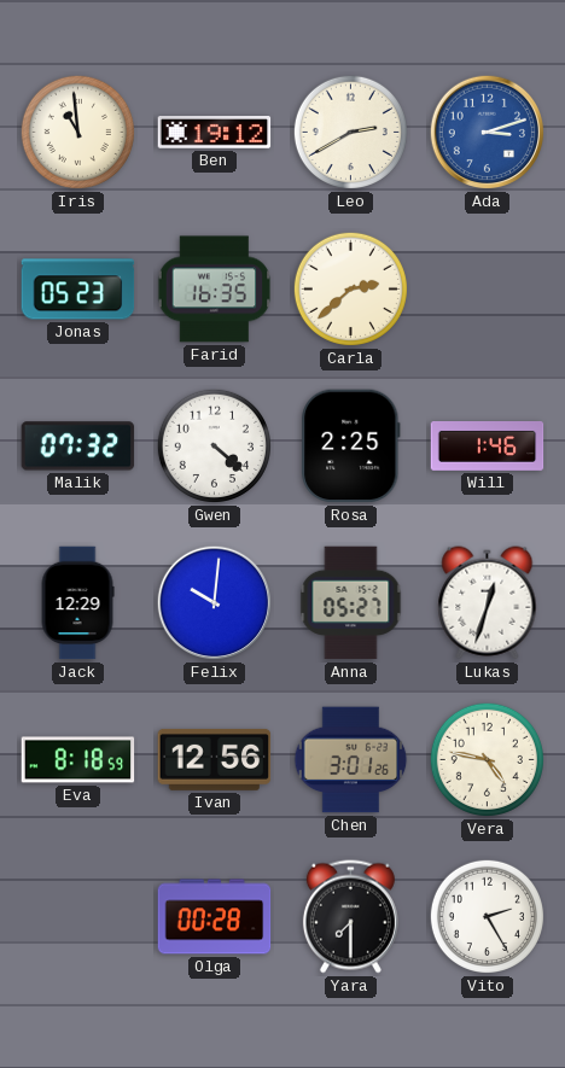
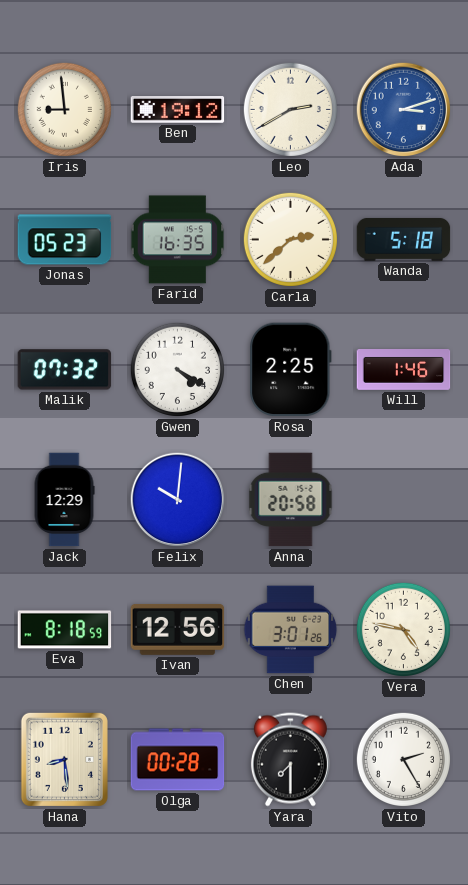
Iris: 10:59 -> 8:59 (64, 109)
Wanda: none -> 5:18 (404, 239)
Gwen: 4:22 -> 4:20 (177, 369)
Anna: 05:27 -> 20:58 (291, 500)
Lukas: 12:33 -> none (488, 603)
Hana: none -> 8:29 (64, 759)
